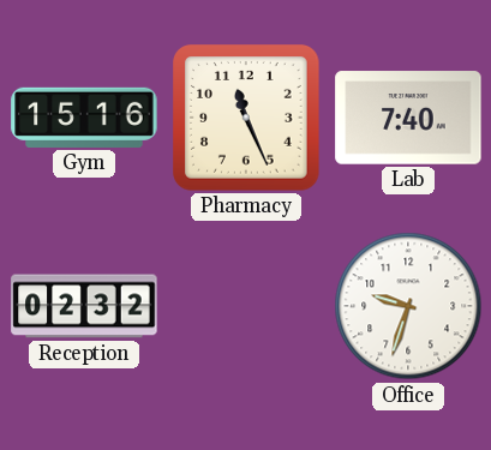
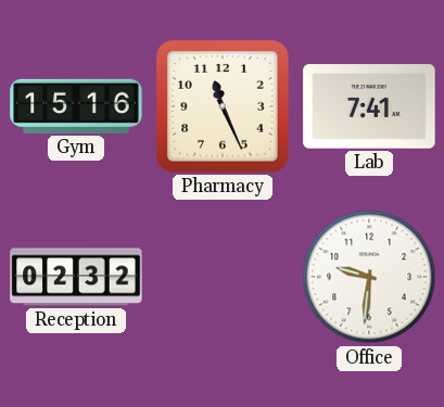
Lab: 7:40 -> 7:41 (369, 106)
Office: 9:33 -> 9:31 (369, 277)
